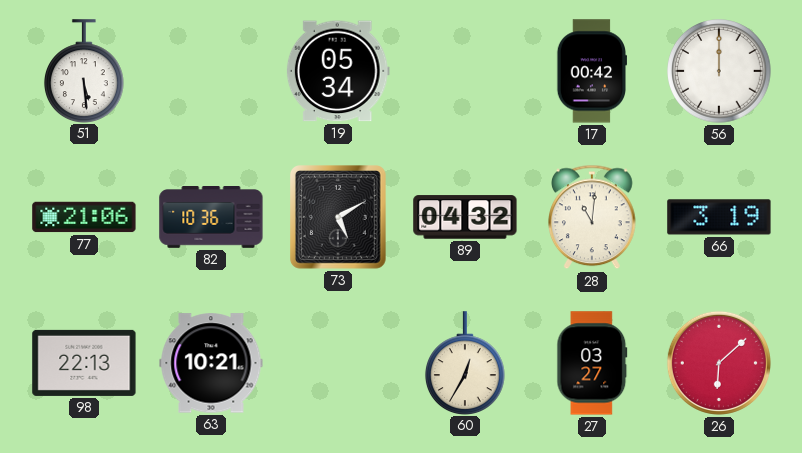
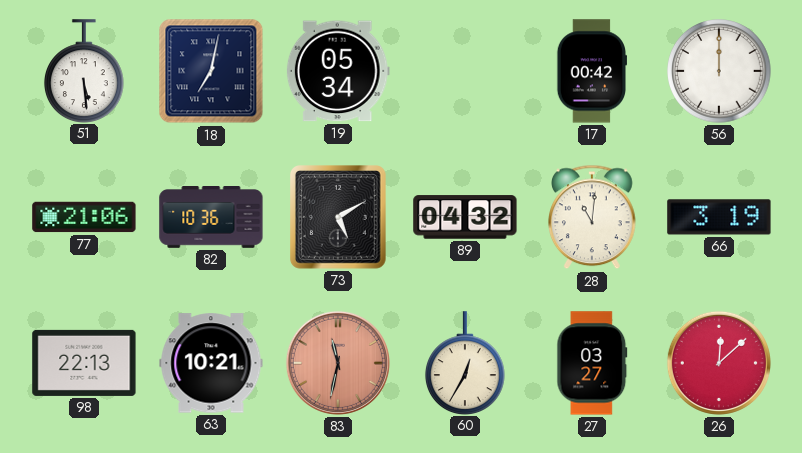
18: none -> 7:02 (211, 71)
83: none -> 11:32 (338, 363)
26: 6:08 -> 12:08 (719, 363)
